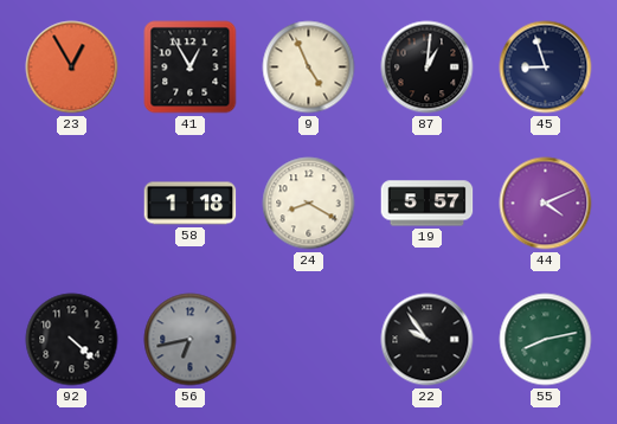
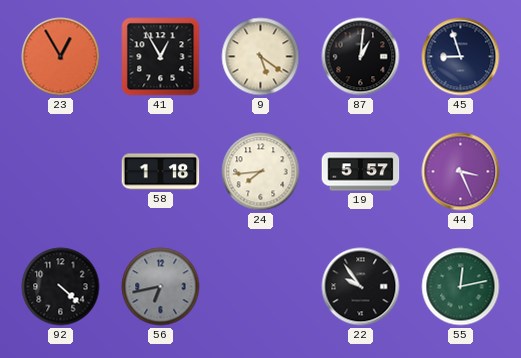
9: 4:56 -> 5:21 (261, 57)
24: 8:20 -> 7:44 (261, 172)
44: 4:11 -> 3:26 (461, 172)
55: 8:13 -> 12:13 (461, 287)
